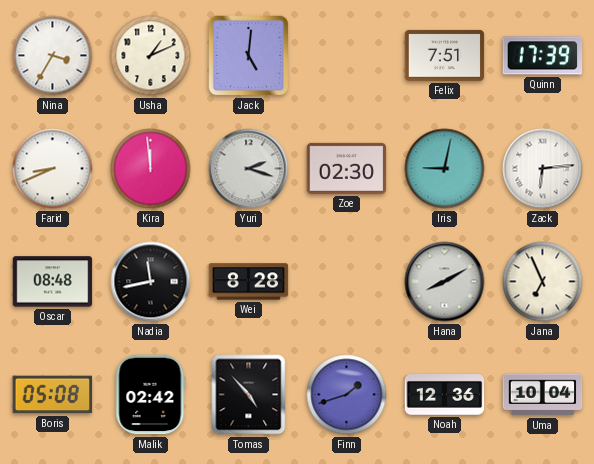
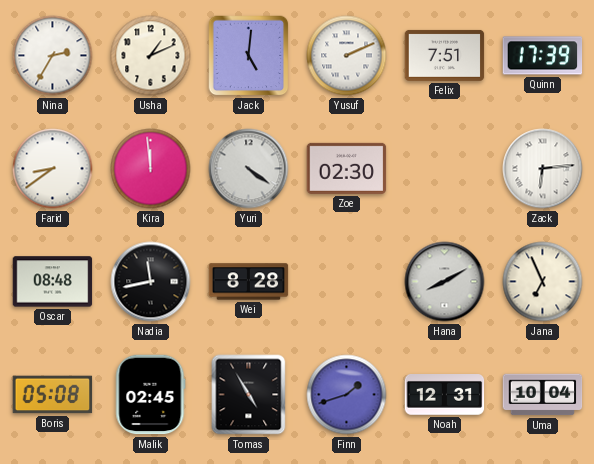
Nina: 3:35 -> 2:35 (53, 56)
Yusuf: none -> 2:11 (347, 56)
Farid: 8:41 -> 8:39 (53, 169)
Yuri: 2:18 -> 4:21 (249, 169)
Iris: 9:02 -> none (445, 169)
Malik: 02:42 -> 02:45 (151, 395)
Tomas: 4:53 -> 4:55 (249, 395)
Noah: 12:36 -> 12:31 (445, 395)
